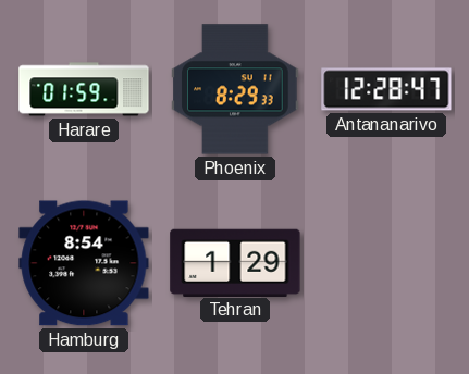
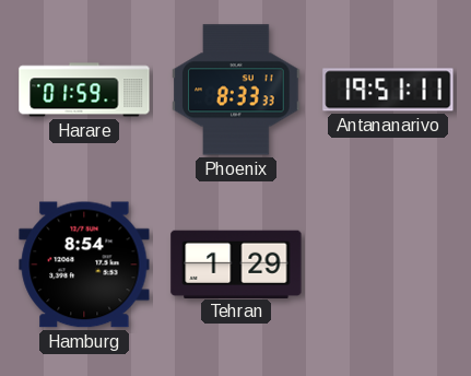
Phoenix: 8:29 -> 8:33 (236, 90)
Antananarivo: 12:28 -> 19:51 (388, 90)
